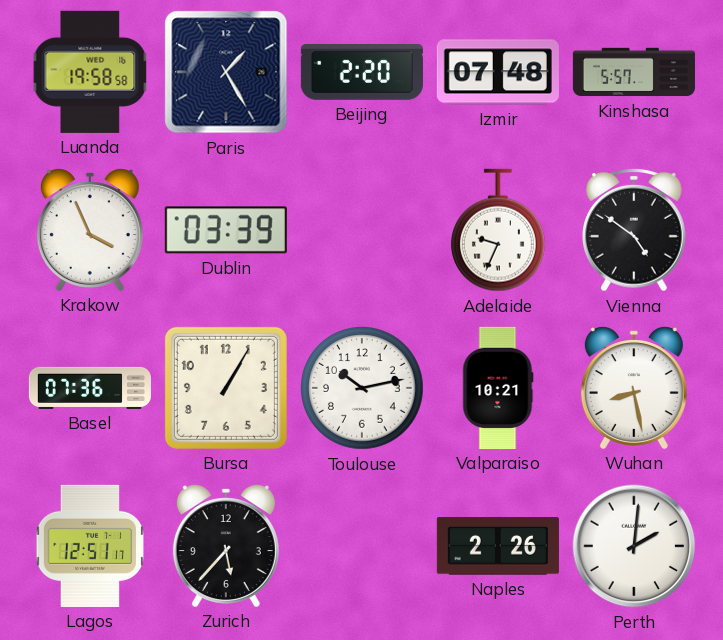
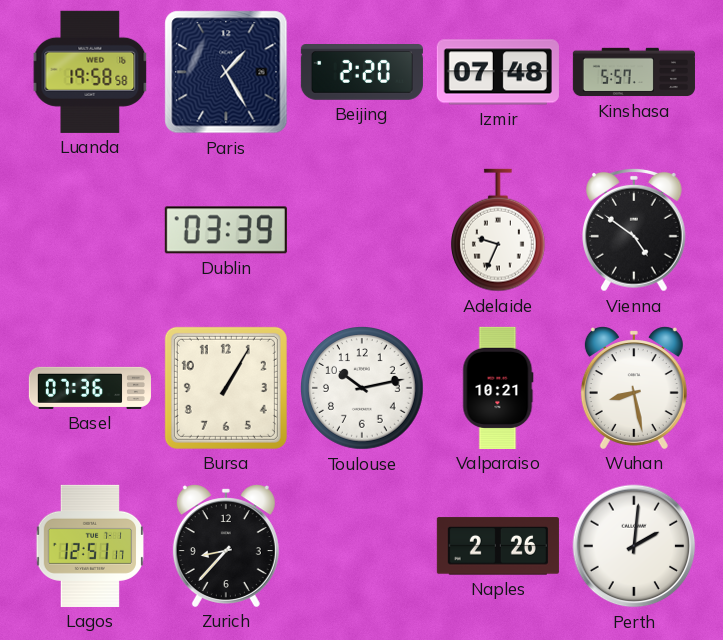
Krakow: 3:56 -> none (90, 230)
Zurich: 5:37 -> 8:37 (226, 546)
